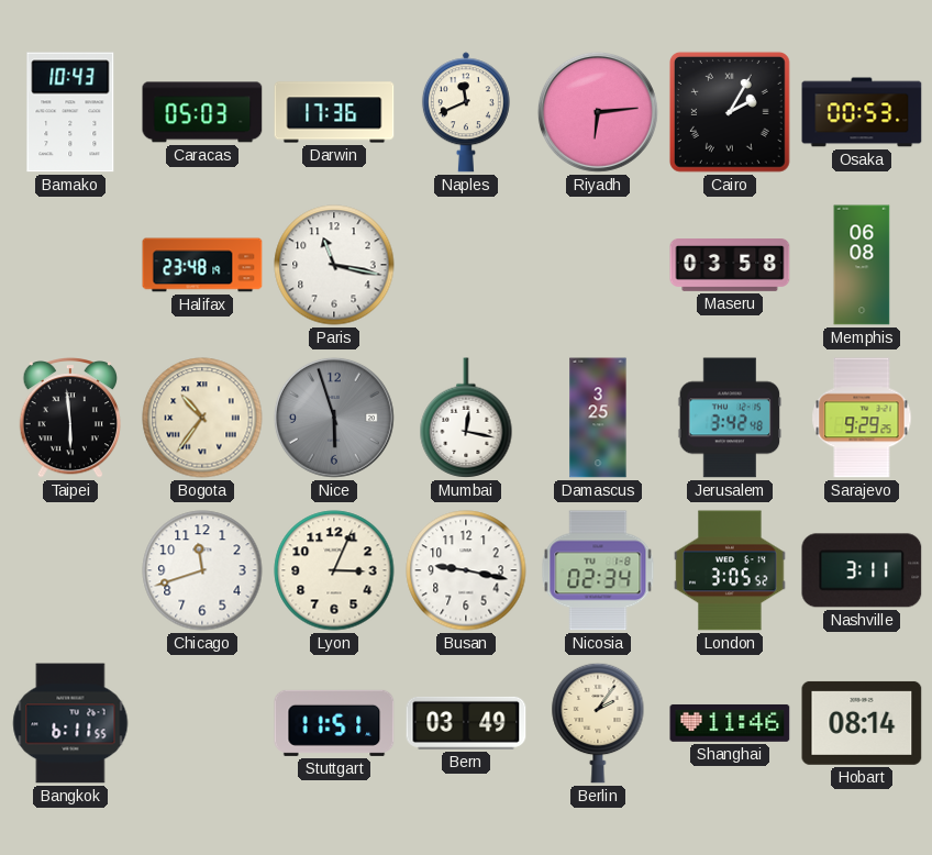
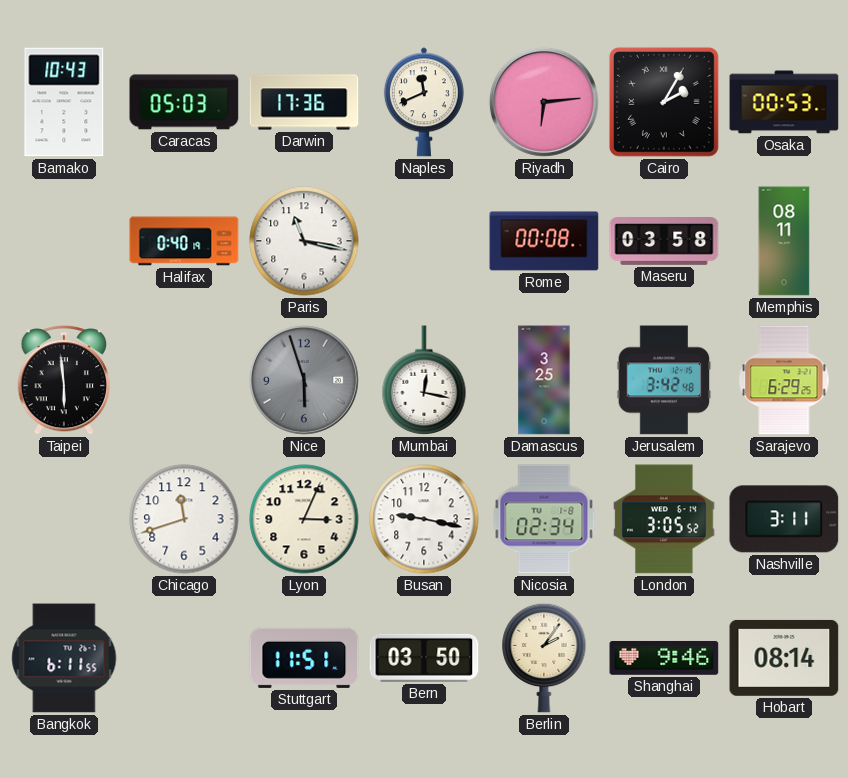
Halifax: 23:48 -> 0:40 (184, 241)
Rome: none -> 00:08 (544, 241)
Memphis: 06:08 -> 08:11 (784, 241)
Bogota: 10:36 -> none (202, 418)
Sarajevo: 9:29 -> 6:29 (784, 380)
Bern: 03:49 -> 03:50 (424, 658)
Shanghai: 11:46 -> 9:46 (664, 658)
